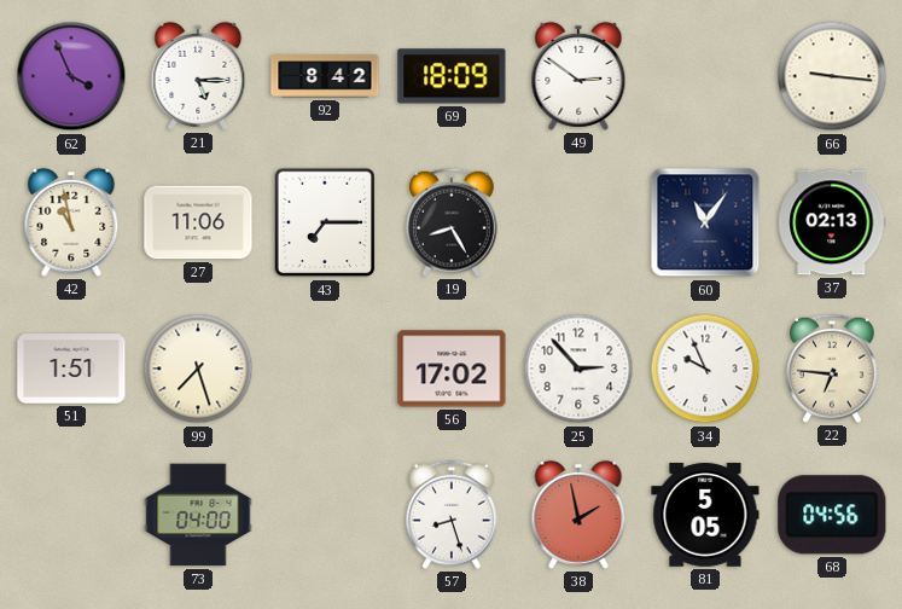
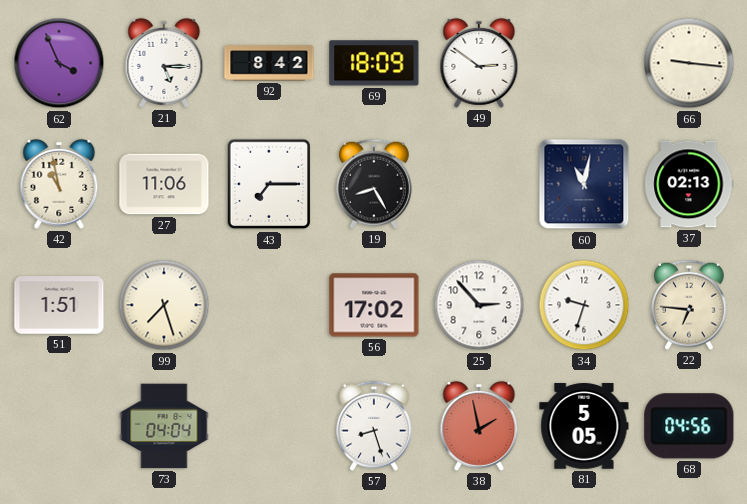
60: 11:06 -> 11:02 (584, 184)
34: 9:56 -> 9:33 (584, 305)
73: 04:00 -> 04:04 (164, 426)
